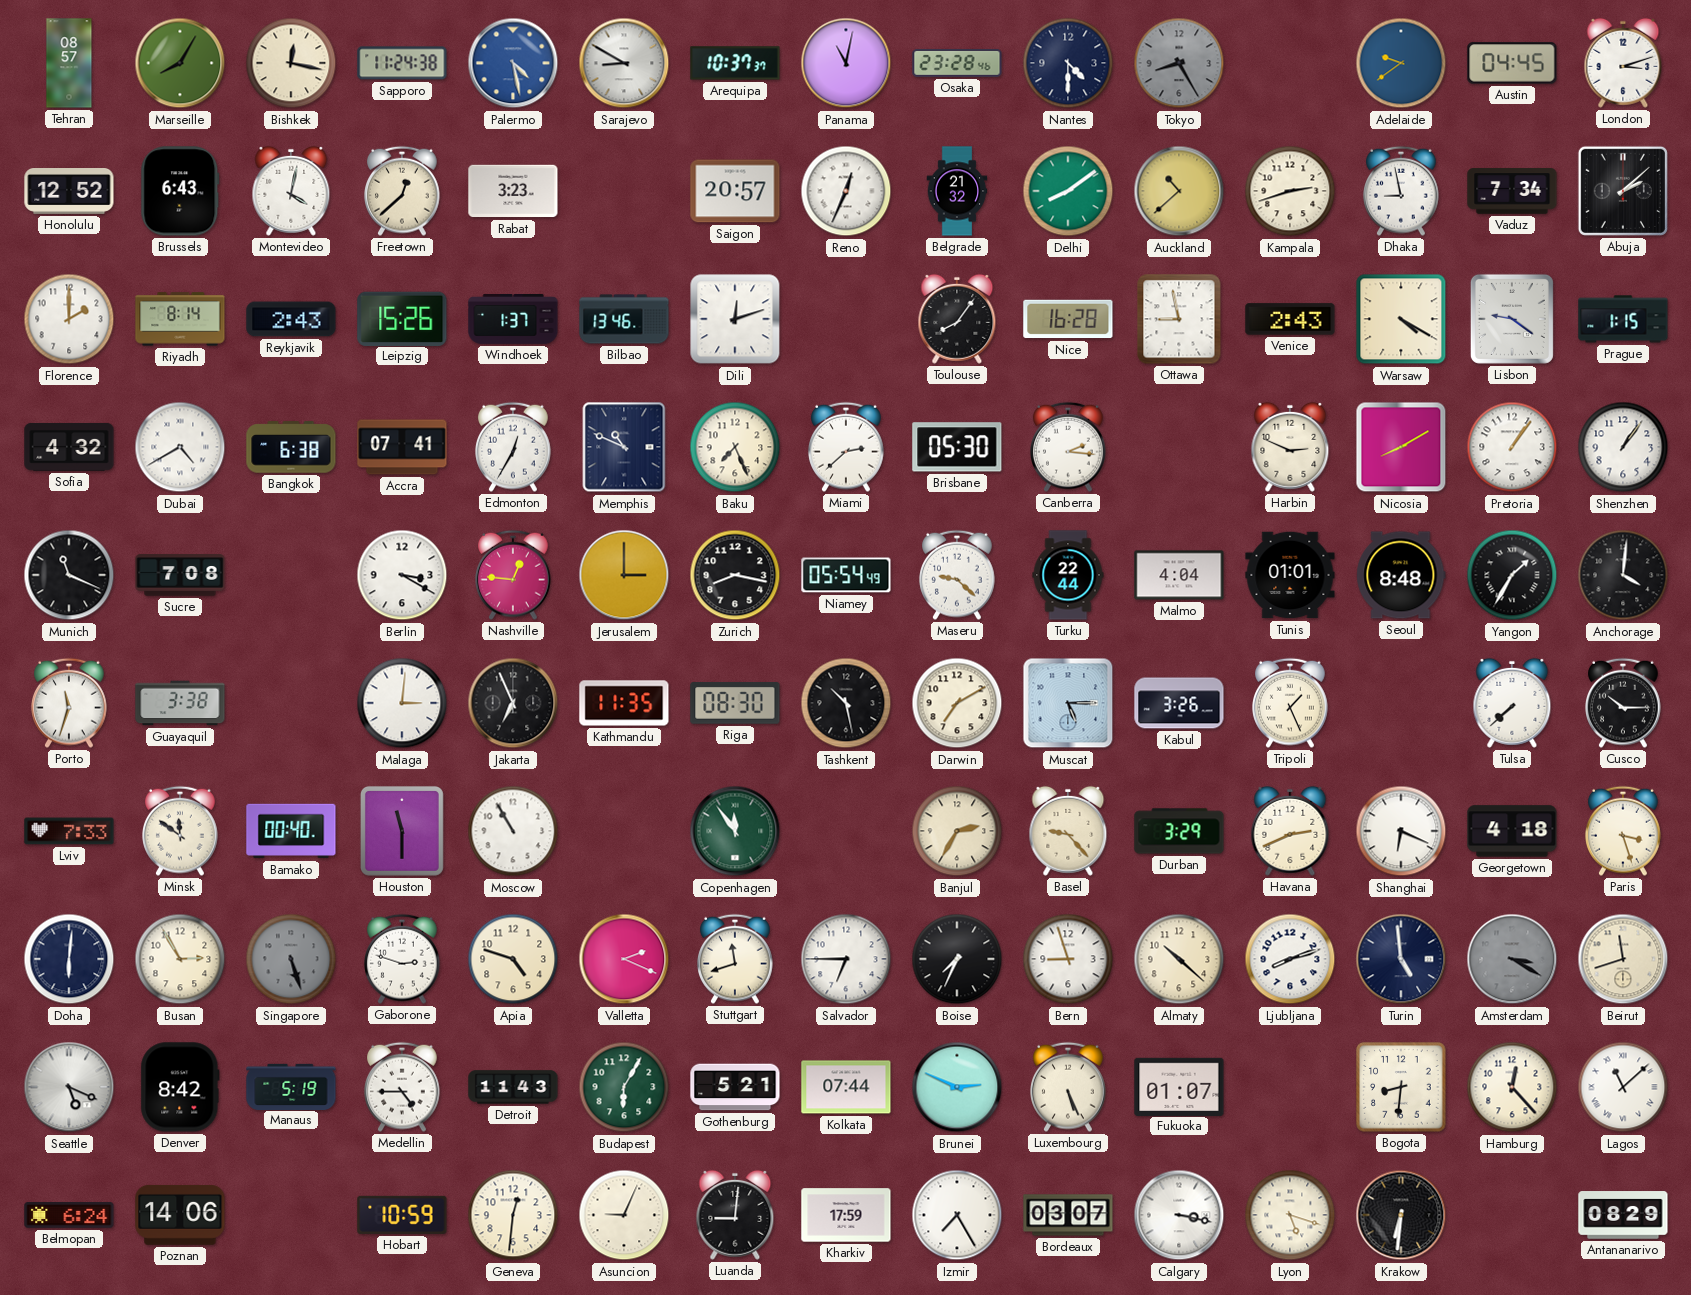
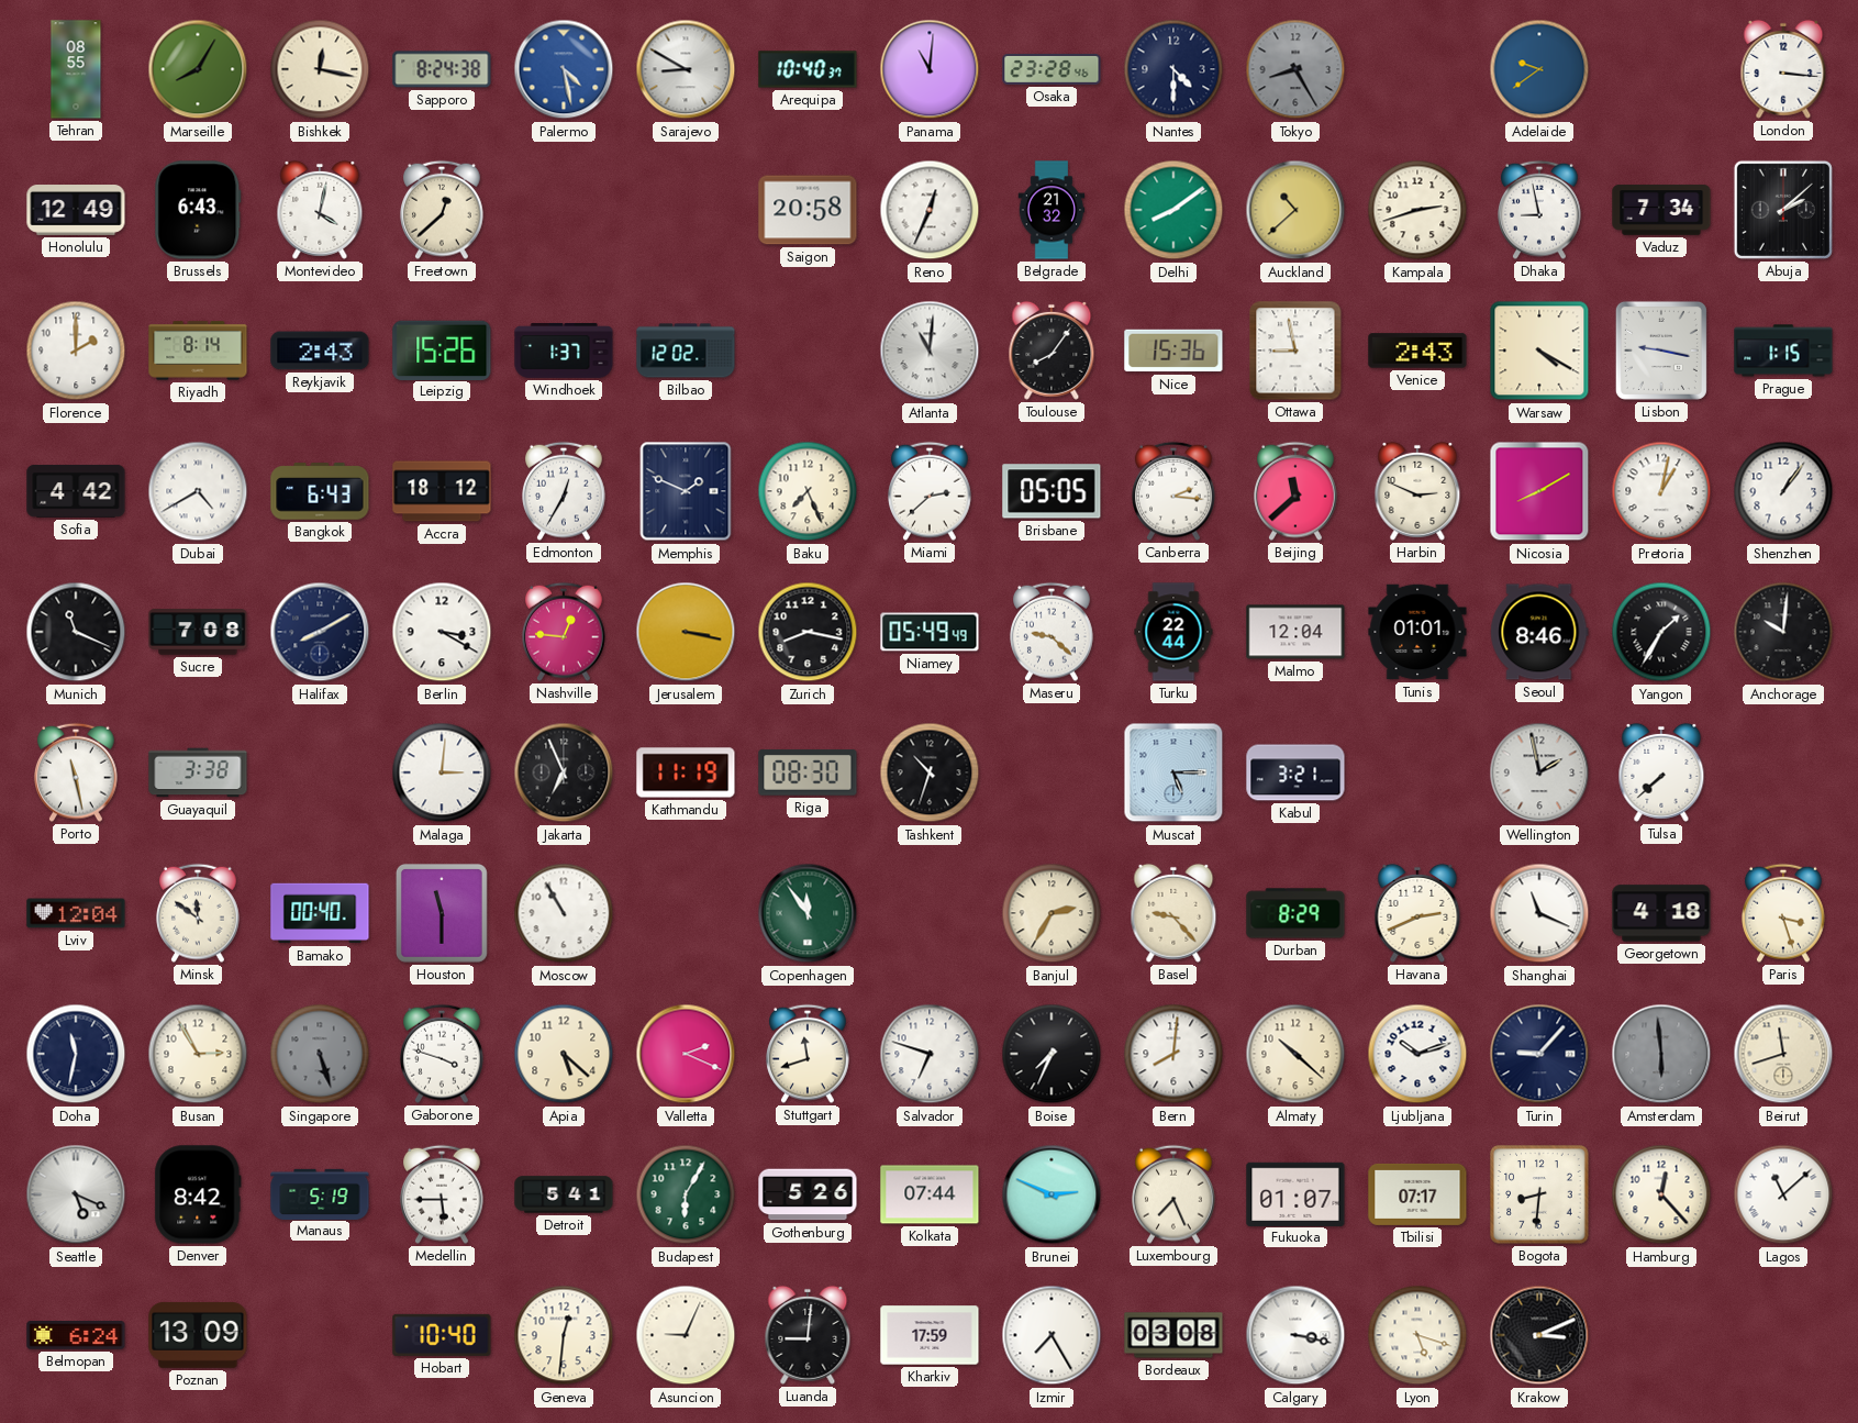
Tehran: 08:57 -> 08:55 (76, 69)
Sapporo: 11:24 -> 8:24 (442, 69)
Arequipa: 10:37 -> 10:40 (808, 69)
Panama: 11:02 -> 11:01 (930, 69)
Austin: 04:45 -> none (1512, 63)
London: 3:12 -> 3:16 (1783, 69)
Honolulu: 12:52 -> 12:49 (76, 211)
Rabat: 3:23 -> none (513, 191)
Saigon: 20:57 -> 20:58 (808, 210)
Bilbao: 13:46 -> 12:02 (686, 351)
Dili: 12:12 -> none (735, 319)
Atlanta: none -> 11:01 (930, 351)
Nice: 16:28 -> 15:36 (1173, 351)
Lisbon: 9:21 -> 9:17 (1661, 351)
Sofia: 4:32 -> 4:42 (76, 491)
Bangkok: 6:38 -> 6:43 (320, 491)
Accra: 07:41 -> 18:12 (442, 491)
Memphis: 10:49 -> 1:49 (686, 491)
Brisbane: 05:30 -> 05:05 (1052, 491)
Beijing: none -> 11:38 (1297, 491)
Pretoria: 1:06 -> 1:02 (1661, 491)
Halifax: none -> 8:10 (320, 632)
Jerusalem: 3:00 -> 3:17 (686, 632)
Niamey: 05:54 -> 05:49 (930, 632)
Malmo: 4:04 -> 12:04 (1295, 632)
Seoul: 8:48 -> 8:46 (1539, 632)
Anchorage: 4:01 -> 10:01 (1783, 632)
Porto: 11:33 -> 11:28 (77, 772)
Kathmandu: 11:35 -> 11:19 (686, 772)
Tashkent: 10:28 -> 10:33 (930, 772)
Darwin: 7:10 -> none (957, 703)
Kabul: 3:26 -> 3:21 (1295, 772)
Tripoli: 1:26 -> none (1291, 703)
Wellington: none -> 1:58 (1539, 772)
Cusco: 10:15 -> none (1624, 703)
Lviv: 7:33 -> 12:04 (76, 913)
Durban: 3:29 -> 8:29 (1295, 913)
Shanghai: 6:19 -> 11:19 (1539, 913)
Doha: 6:01 -> 11:32 (76, 1054)
Gaborone: 2:48 -> 3:48 (443, 1054)
Apia: 4:48 -> 5:22 (564, 1054)
Salvador: 6:45 -> 6:48 (930, 1054)
Bern: 8:57 -> 8:01 (1173, 1054)
Ljubljana: 8:12 -> 10:12 (1417, 1054)
Turin: 4:59 -> 9:07 (1539, 1054)
Amsterdam: 3:20 -> 5:59 (1661, 1054)
Medellin: 4:45 -> 5:45 (443, 1194)
Detroit: 11:43 -> 5:41 (564, 1194)
Gothenburg: 5:21 -> 5:26 (808, 1194)
Luxembourg: 5:26 -> 7:26 (1175, 1194)
Tbilisi: none -> 07:17 (1417, 1194)
Poznan: 14:06 -> 13:09 (198, 1335)
Hobart: 10:59 -> 10:40 (442, 1335)
Bordeaux: 03:07 -> 03:08 (1173, 1335)
Krakow: 6:31 -> 3:11 (1539, 1335)
Antananarivo: 08:29 -> none (1623, 1215)
